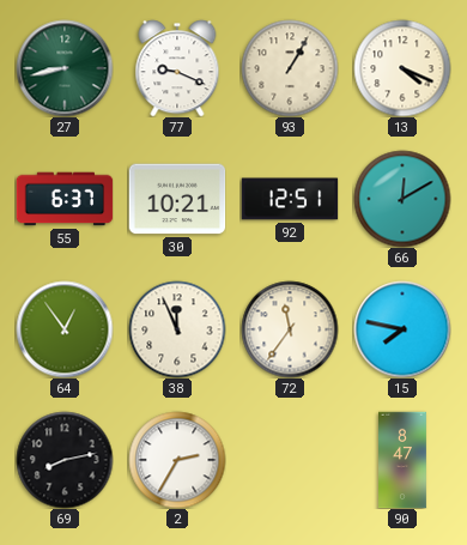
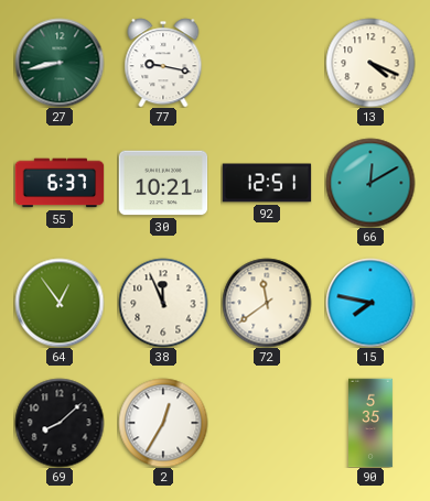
77: 9:19 -> 9:17 (163, 63)
93: 1:05 -> none (290, 68)
72: 11:36 -> 11:39 (267, 303)
69: 8:13 -> 8:08 (60, 423)
2: 2:35 -> 12:35 (163, 423)
90: 8:47 -> 5:35 (372, 423)
